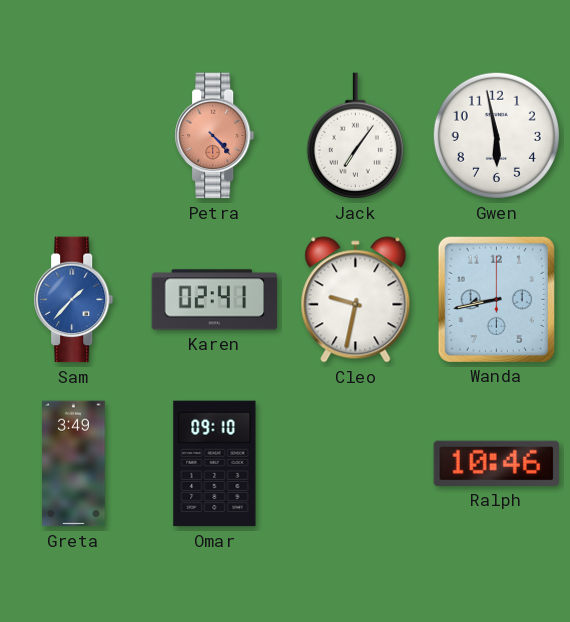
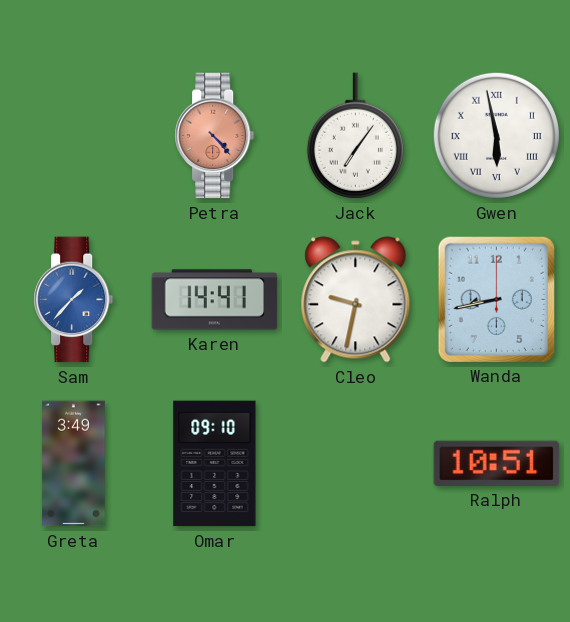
Gwen numerals: Arabic -> Roman (496, 135)
Karen: 02:41 -> 14:41 (215, 300)
Ralph: 10:46 -> 10:51 (497, 463)
